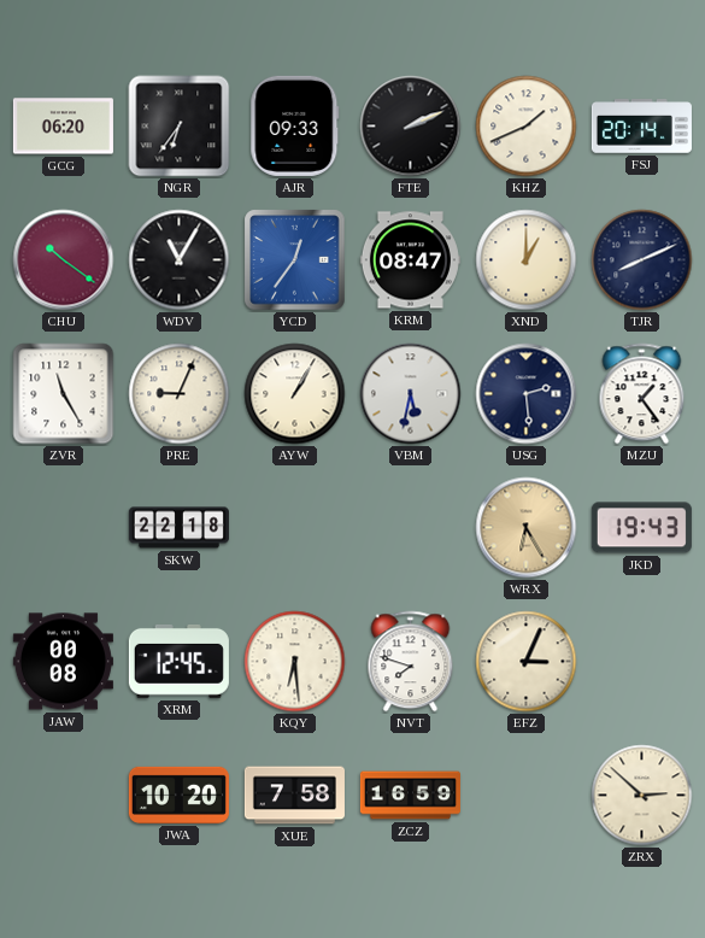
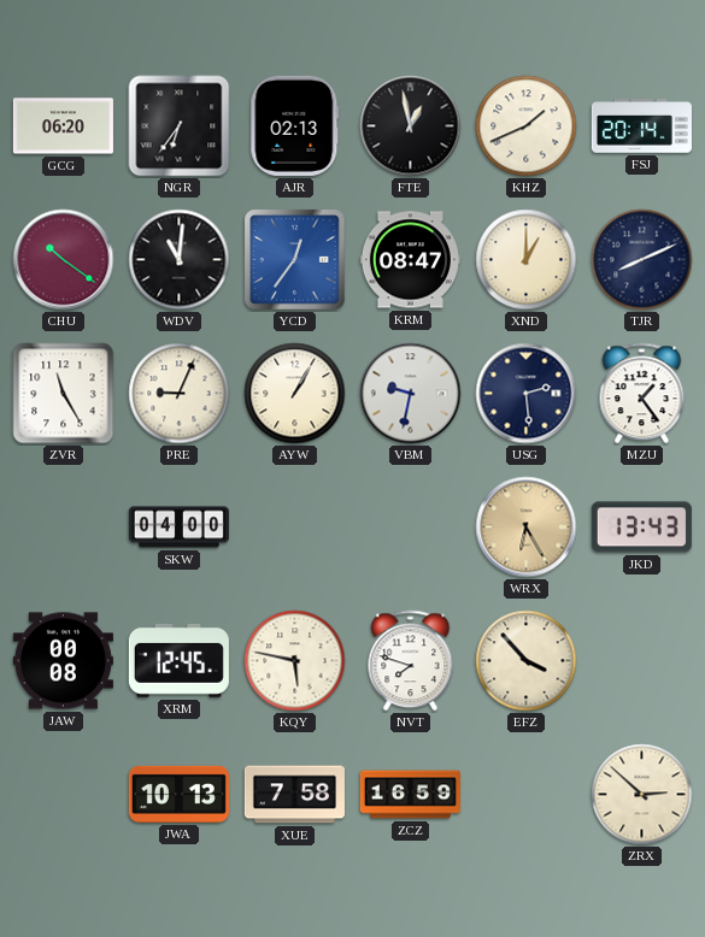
AJR: 09:33 -> 02:13 (295, 125)
FTE: 2:11 -> 12:58 (411, 126)
WDV: 11:05 -> 11:01 (180, 260)
VBM: 5:32 -> 9:32 (411, 394)
SKW: 22:18 -> 04:00 (178, 528)
JKD: 19:43 -> 13:43 (641, 528)
KQY: 6:29 -> 5:47 (295, 661)
EFZ: 3:04 -> 3:53 (527, 661)
JWA: 10:20 -> 10:13 (178, 794)
